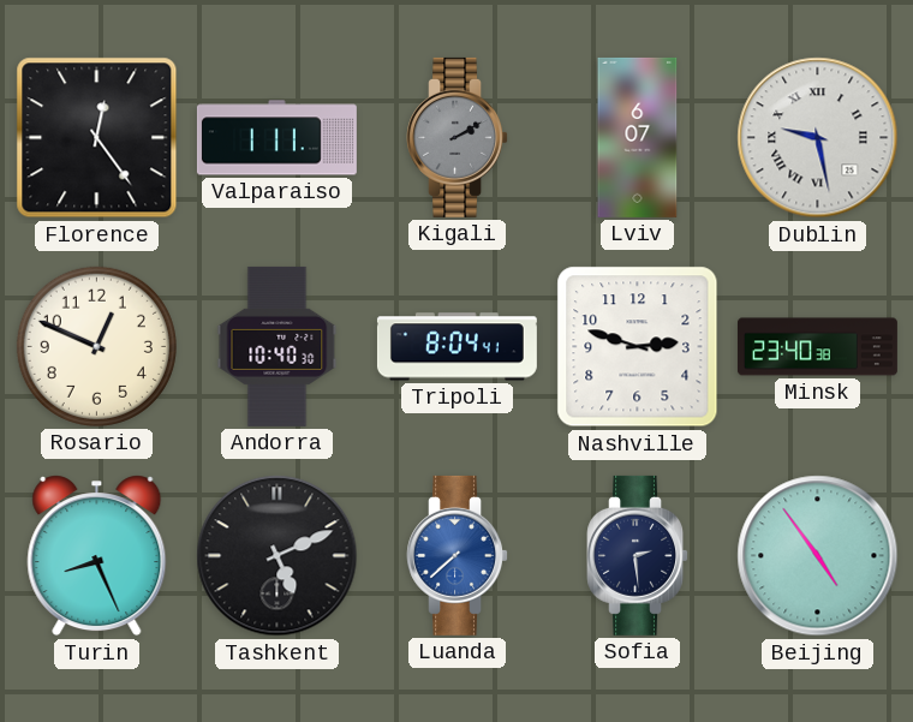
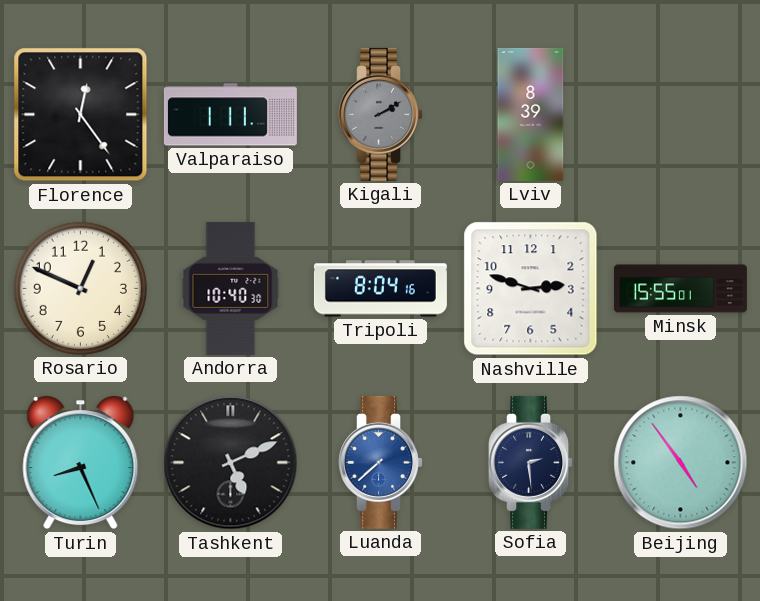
Lviv: 6:07 -> 8:39 (531, 114)
Dublin: 9:28 -> none (818, 138)
Tripoli: 8:04:41 -> 8:04:16 (380, 289)
Minsk: 23:40 -> 15:55 (680, 289)
